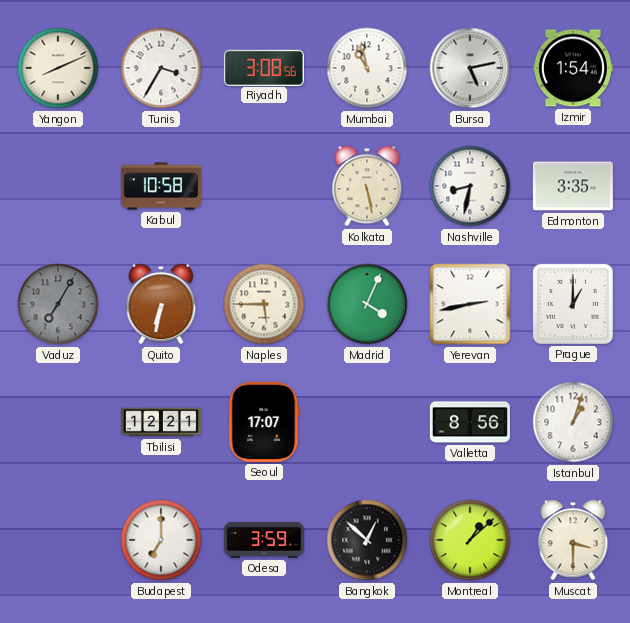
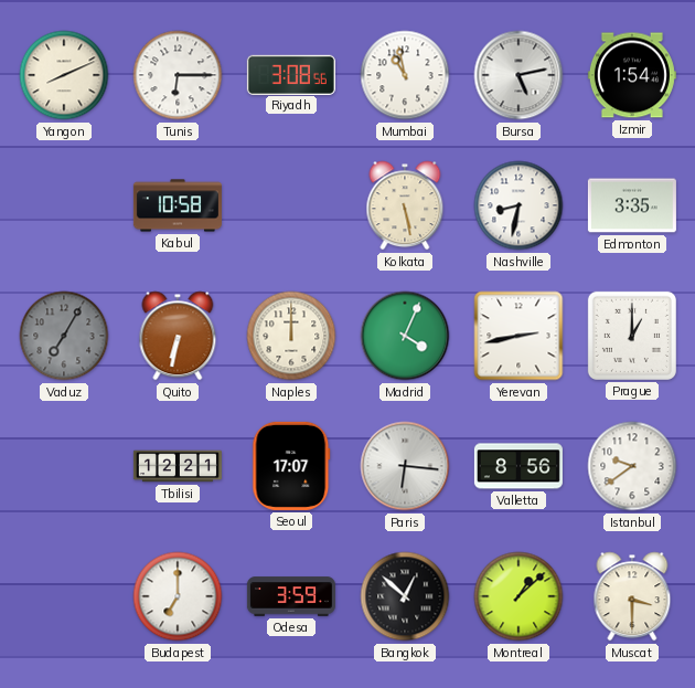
Tunis: 3:35 -> 6:15 (178, 75)
Naples: 5:45 -> 12:00 (291, 336)
Paris: none -> 6:16 (405, 466)
Istanbul: 1:03 -> 9:39 (632, 466)
